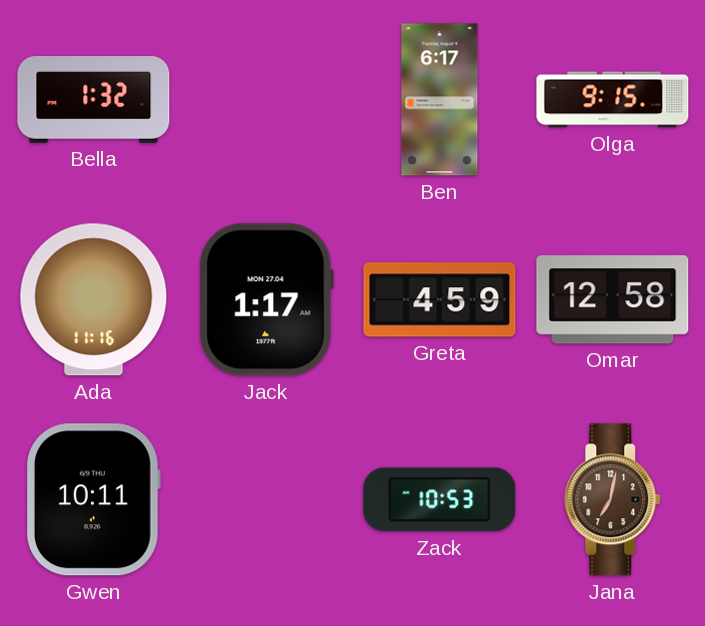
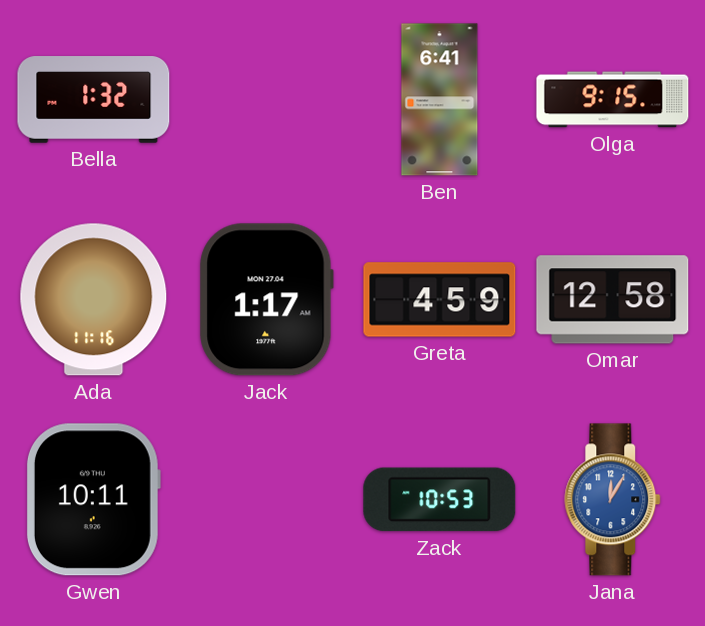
Ben: 6:17 -> 6:41 (440, 100)
Jana: 7:02 -> 12:05 (613, 500)
Jana dial: brown -> blue (613, 500)
